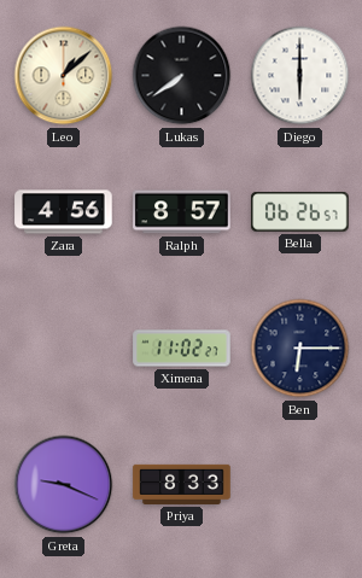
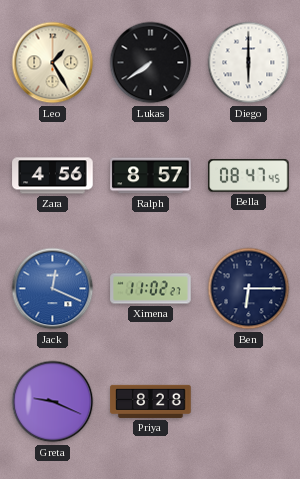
Leo: 1:08 -> 1:25 (53, 63)
Bella: 06:26 -> 08:47 (249, 176)
Jack: none -> 12:19 (53, 289)
Priya: 8:33 -> 8:28 (151, 401)
